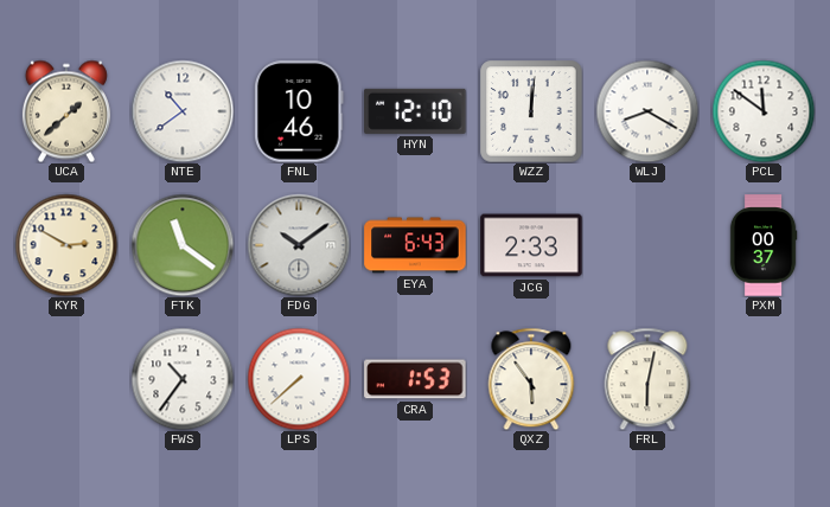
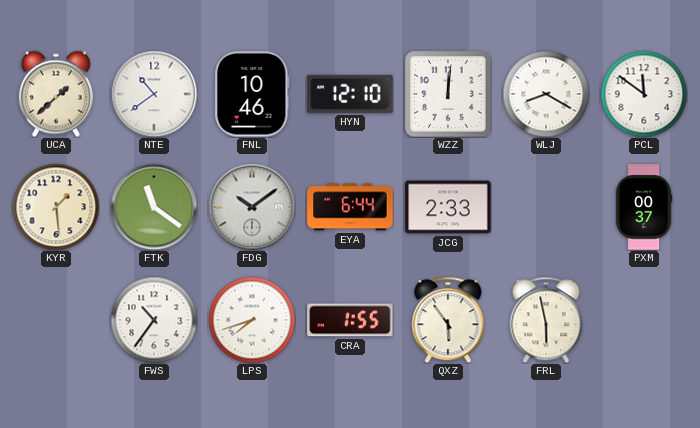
KYR: 2:50 -> 1:29 (56, 207)
EYA: 6:43 -> 6:44 (350, 207)
LPS: 7:38 -> 7:42 (252, 320)
CRA: 1:53 -> 1:55 (350, 320)
FRL: 6:02 -> 5:58 (546, 320)
